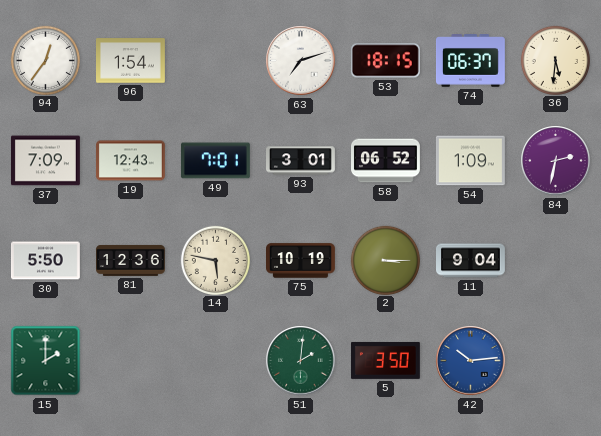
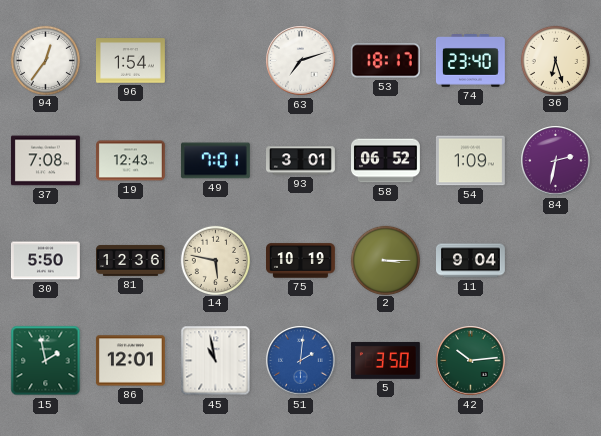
53: 18:15 -> 18:17 (385, 61)
74: 06:37 -> 23:40 (470, 61)
36: 5:31 -> 6:27 (555, 60)
37: 7:09 -> 7:08 (46, 161)
15: 2:00 -> 1:58 (46, 361)
86: none -> 12:01 (130, 361)
45: none -> 10:58 (216, 361)
51 dial: green -> blue (301, 361)
42 dial: blue -> green (471, 361)
